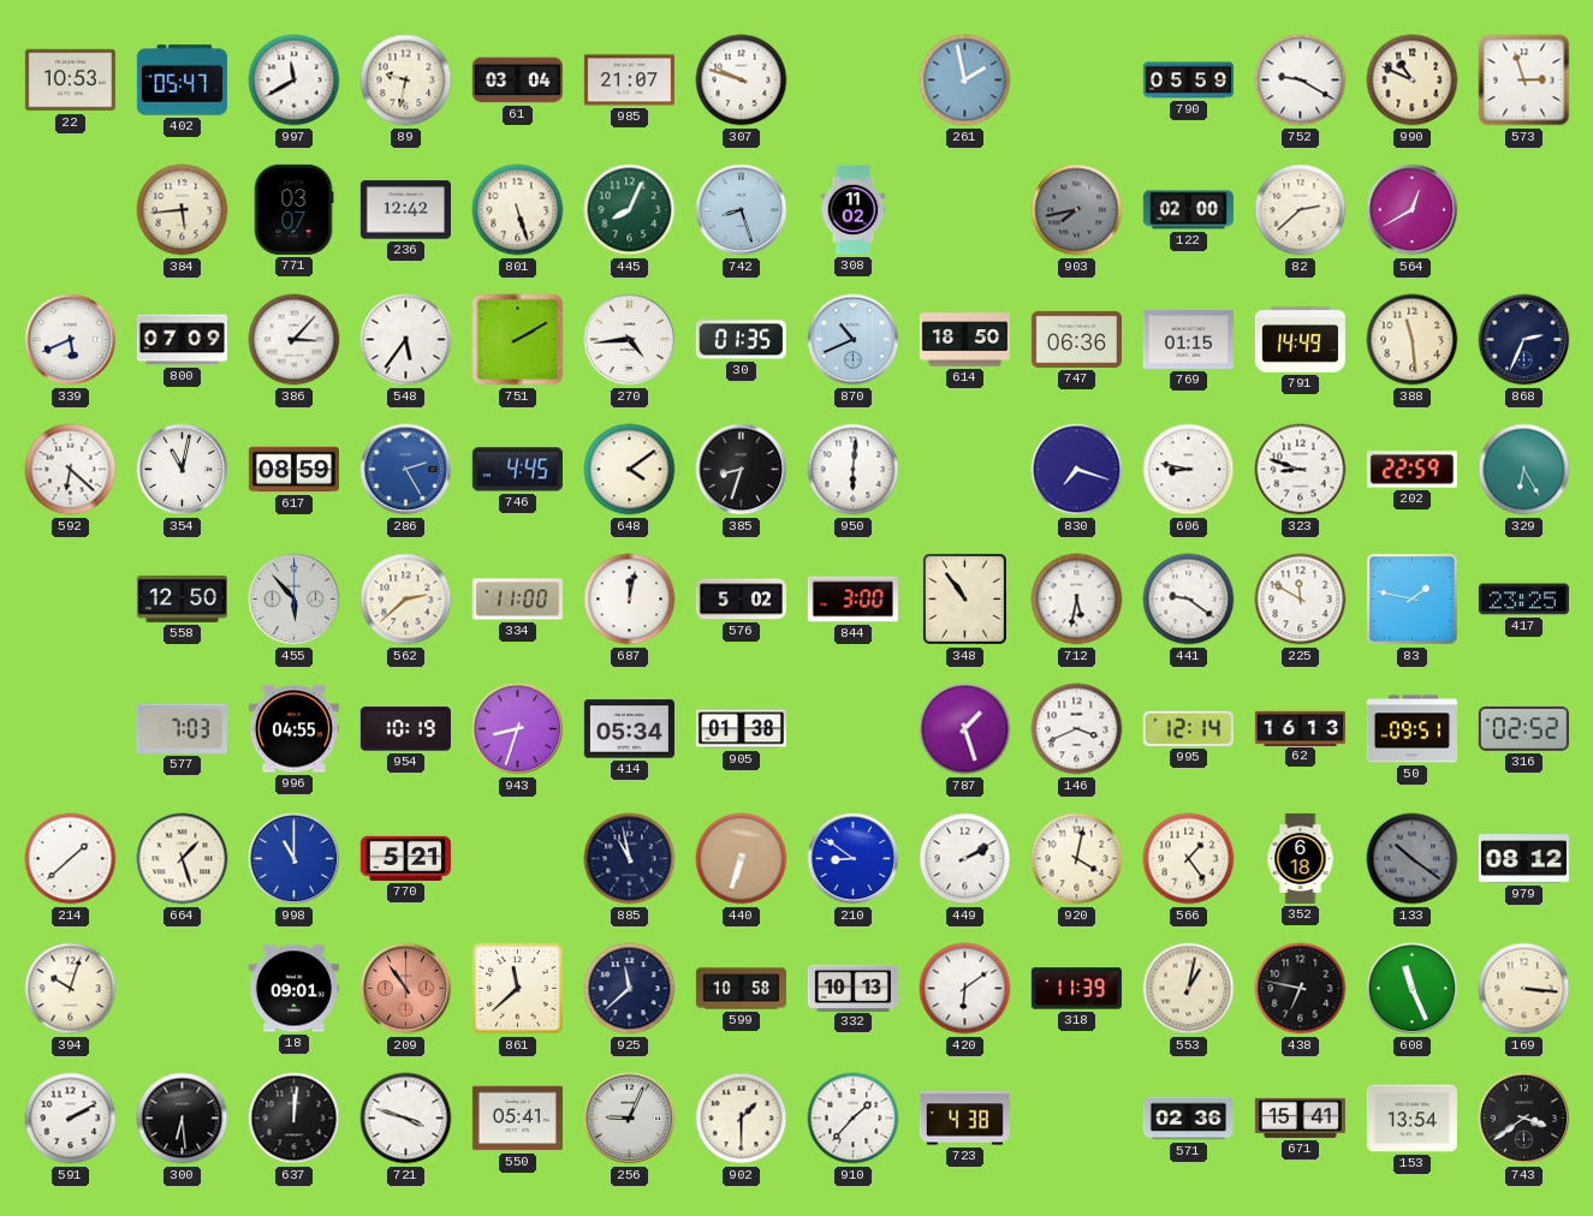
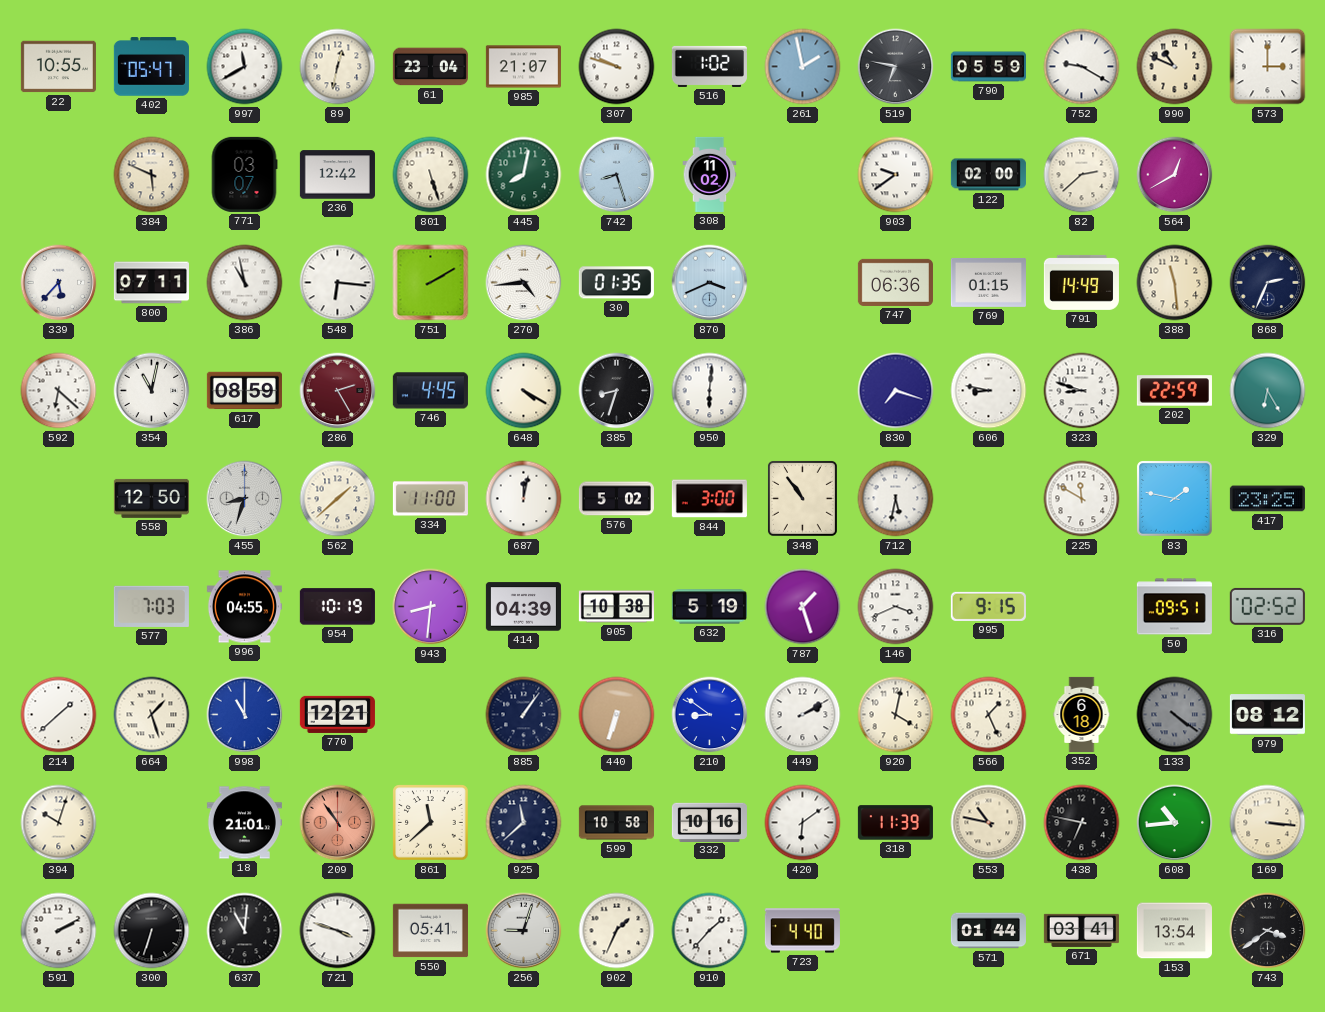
22: 10:53 -> 10:55 (58, 67)
89: 9:32 -> 12:32 (338, 67)
61: 03:04 -> 23:04 (430, 67)
516: none -> 1:02 (709, 66)
519: none -> 6:47 (896, 67)
573: 2:57 -> 3:00 (1268, 67)
384: 5:44 -> 5:49 (152, 175)
445: 8:04 -> 8:02 (524, 175)
903: 7:43 -> 9:39 (896, 175)
903 dial: grey -> white (896, 175)
339: 5:41 -> 5:37 (59, 283)
800: 07:09 -> 07:11 (151, 283)
386: 3:07 -> 10:58 (245, 283)
548: 5:36 -> 6:16 (338, 283)
870: 10:41 -> 3:41 (710, 283)
614: 18:50 -> none (964, 340)
286 dial: blue -> burgundy (338, 391)
648: 4:09 -> 4:20 (524, 391)
455: 5:53 -> 8:33 (245, 499)
562: 2:38 -> 1:38 (338, 499)
441: 9:21 -> none (1189, 600)
943: 8:33 -> 8:31 (431, 607)
414: 05:34 -> 04:39 (523, 607)
905: 01:38 -> 10:38 (616, 607)
632: none -> 5:19 (709, 607)
995: 12:14 -> 9:15 (988, 606)
62: 16:13 -> none (1300, 728)
770: 5:21 -> 12:21 (337, 714)
885: 10:58 -> 1:06 (524, 715)
566: 1:24 -> 1:26 (989, 715)
133: 10:21 -> 4:21 (1175, 715)
18: 09:01 -> 21:01 (244, 823)
332: 10:13 -> 10:16 (709, 822)
553: 1:02 -> 10:47 (989, 823)
608: 11:26 -> 10:44 (1175, 823)
300: 6:29 -> 6:33 (152, 931)
637: 12:01 -> 11:01 (245, 931)
256: 9:04 -> 9:03 (524, 931)
902: 1:30 -> 1:34 (617, 931)
723: 4:38 -> 4:40 (802, 931)
571: 02:36 -> 01:44 (988, 931)
671: 15:41 -> 03:41 (1081, 930)
